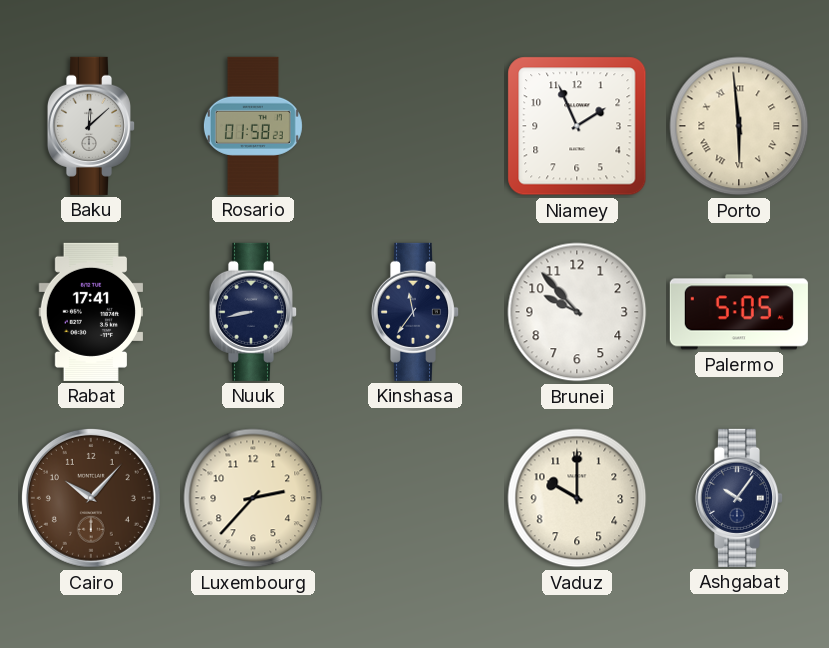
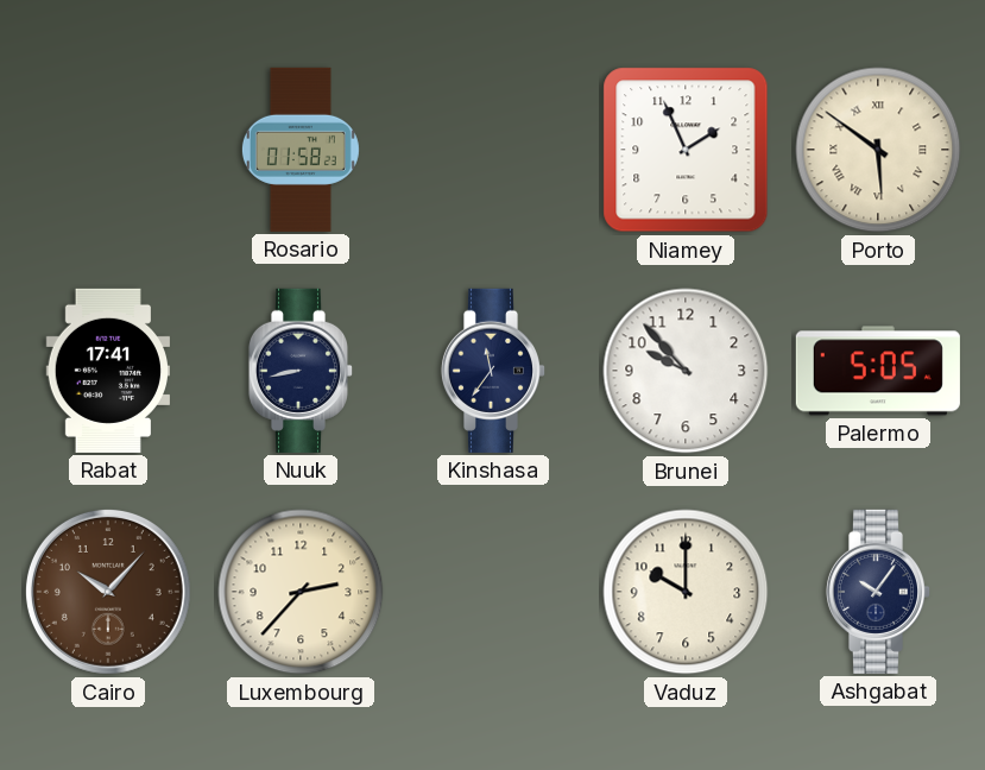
Baku: 12:08 -> none (91, 126)
Porto: 5:59 -> 5:51 (878, 150)
